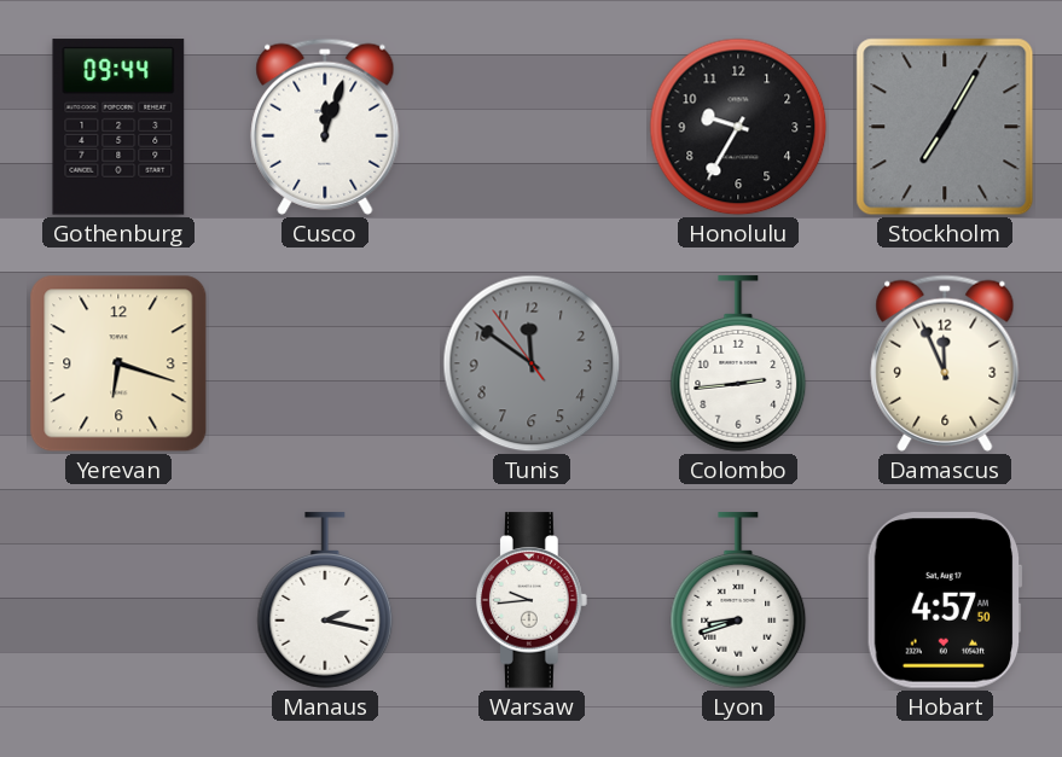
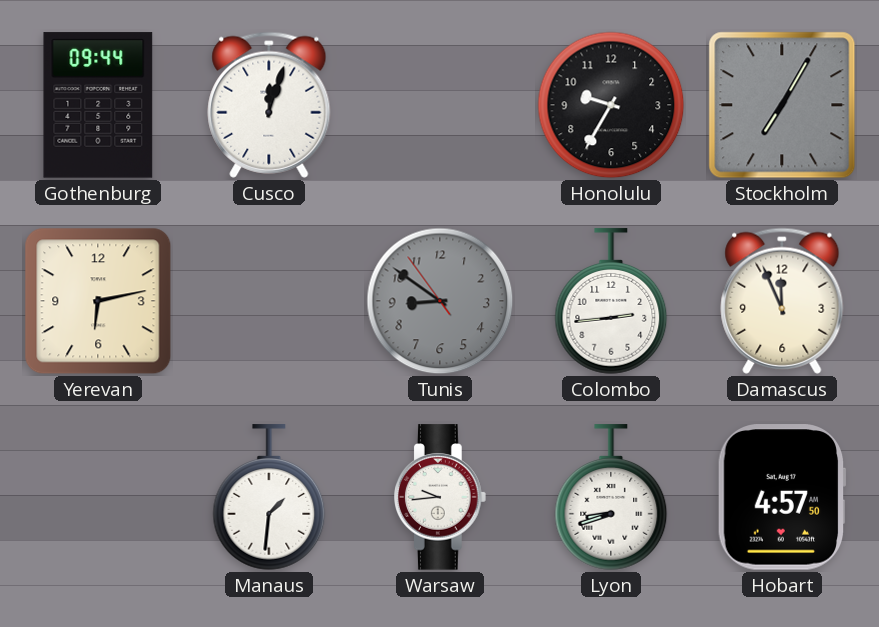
Yerevan: 6:18 -> 6:13 (98, 301)
Tunis: 11:50 -> 8:50 (440, 301)
Manaus: 2:17 -> 1:31 (269, 497)
